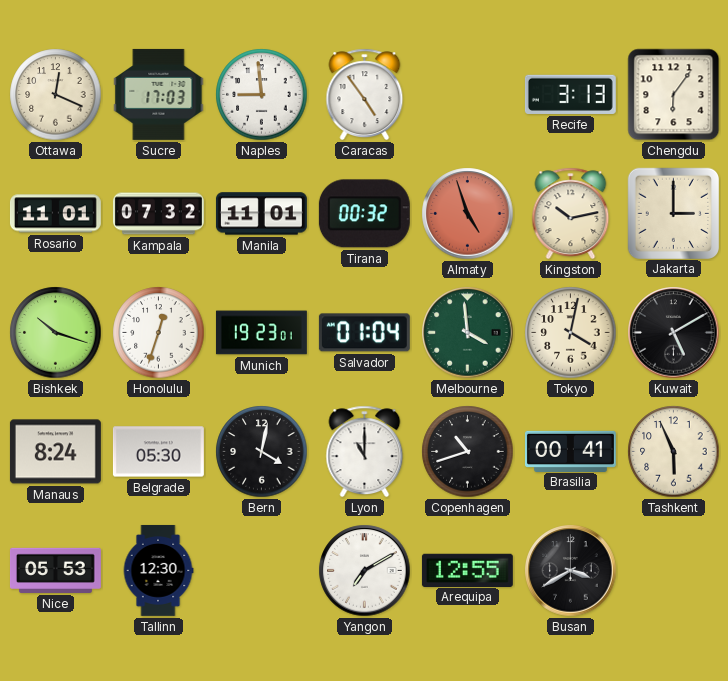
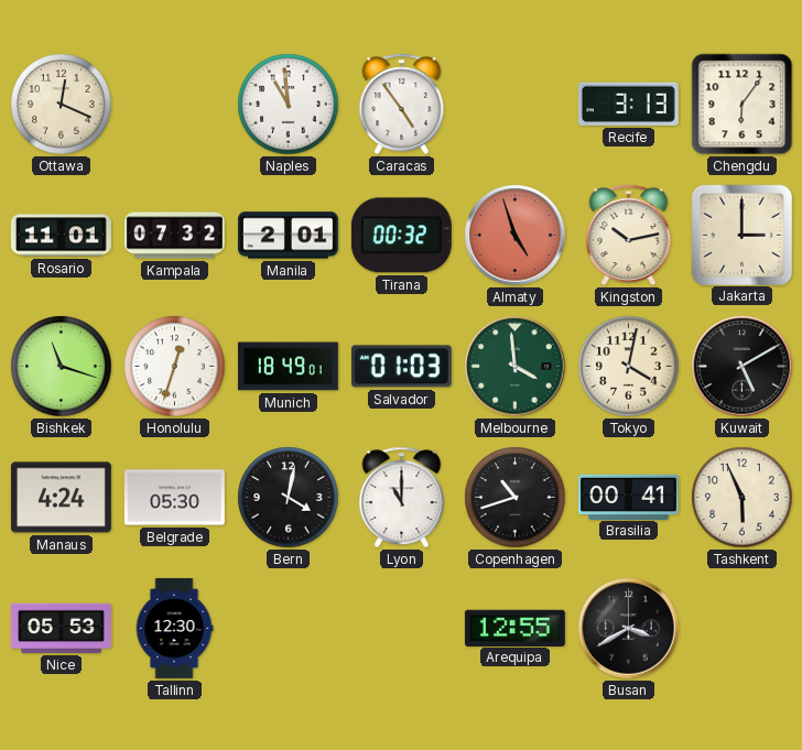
Sucre: 17:03 -> none (159, 94)
Naples: 8:59 -> 10:59 (289, 105)
Manila: 11:01 -> 2:01 (288, 236)
Bishkek: 10:18 -> 11:18 (62, 367)
Munich: 19:23 -> 18:49 (288, 367)
Salvador: 01:04 -> 01:03 (401, 367)
Manaus: 8:24 -> 4:24 (61, 498)
Yangon: 7:10 -> none (365, 571)
